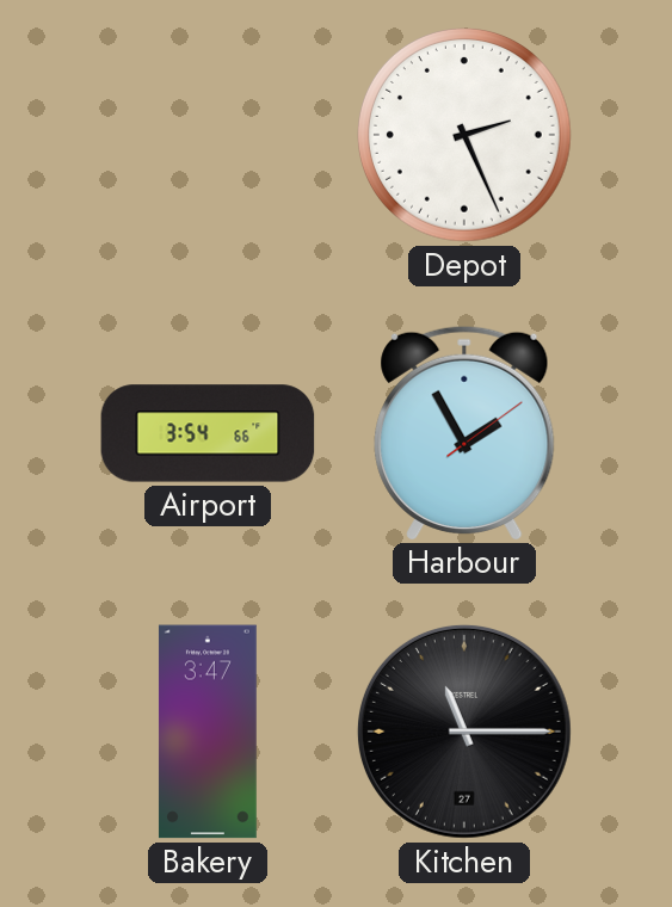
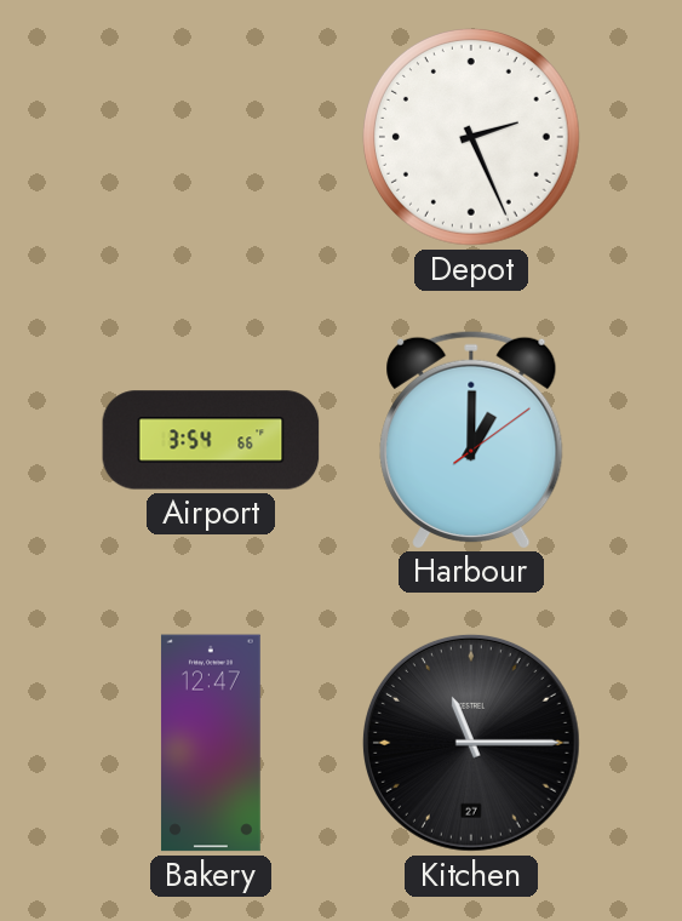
Harbour: 1:55 -> 1:00 (471, 439)
Bakery: 3:47 -> 12:47 (211, 743)
